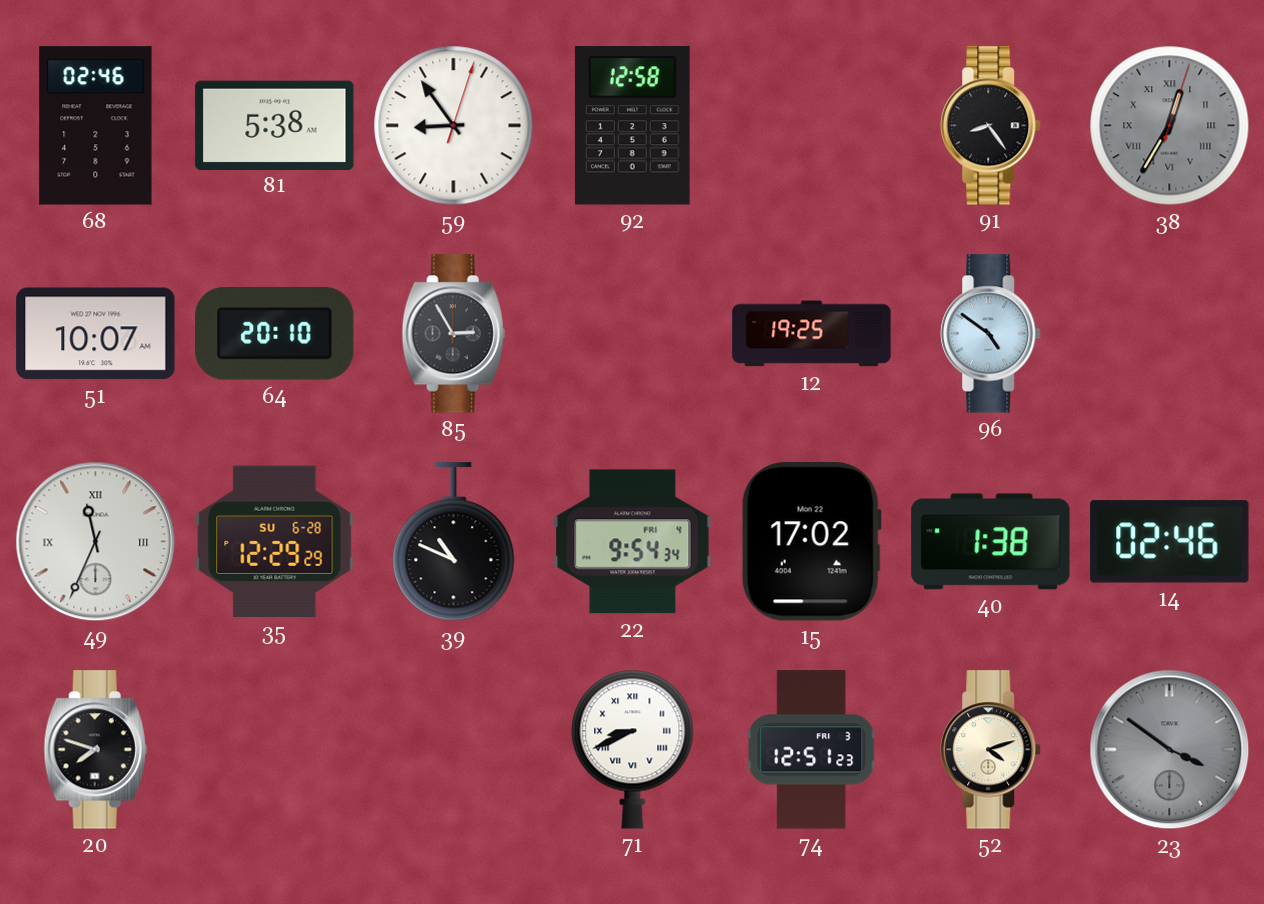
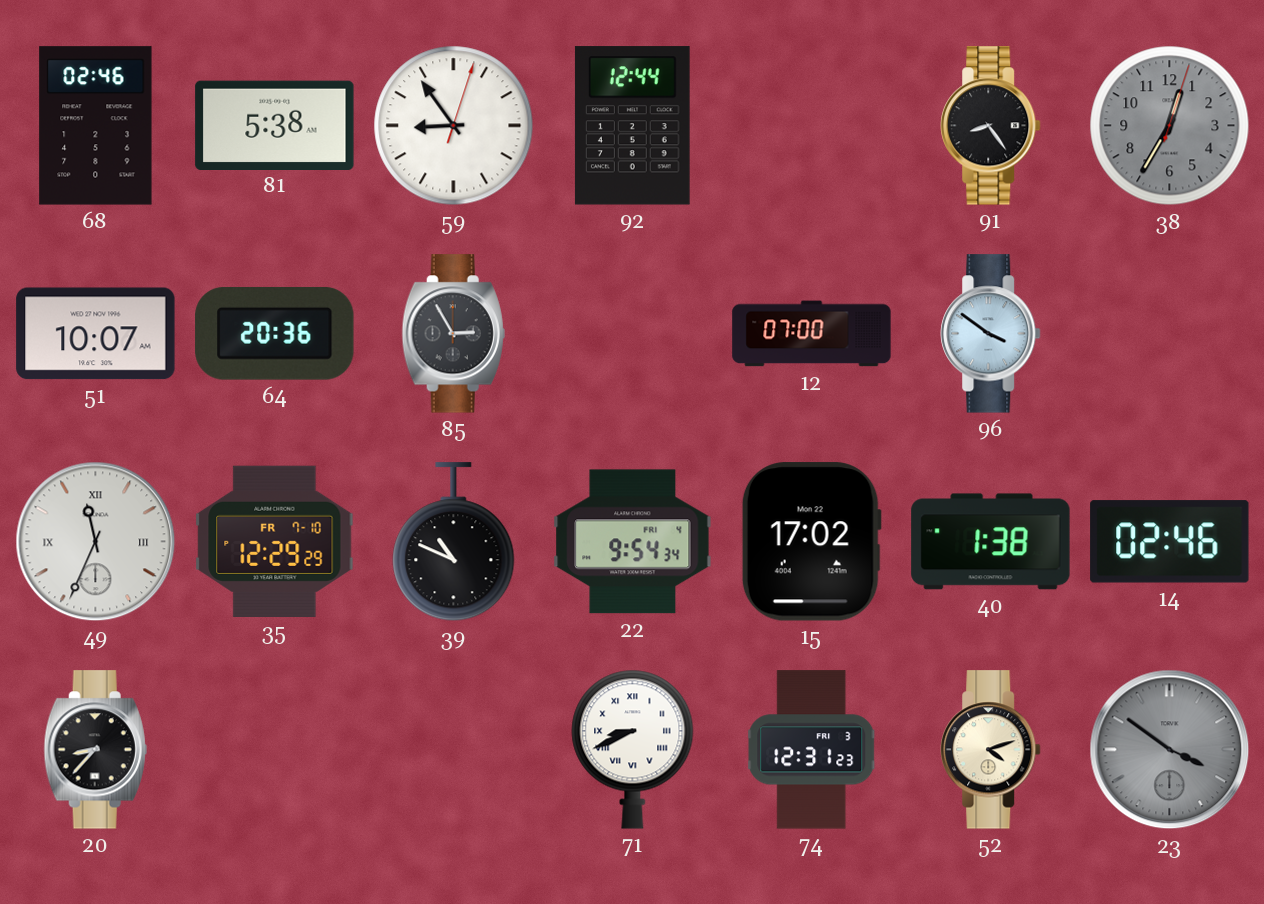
92: 12:58 -> 12:44 (632, 126)
38 numerals: Roman -> Arabic (1170, 126)
64: 20:10 -> 20:36 (275, 333)
12: 19:25 -> 07:00 (812, 334)
96: 4:51 -> 3:51 (991, 334)
35 date: SU 6-28 -> FR 7-10 (275, 541)
20: 7:48 -> 8:37 (95, 750)
74: 12:51 -> 12:31 (812, 750)
